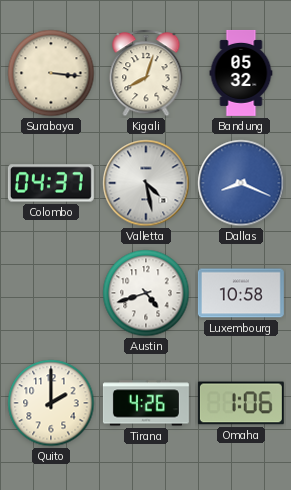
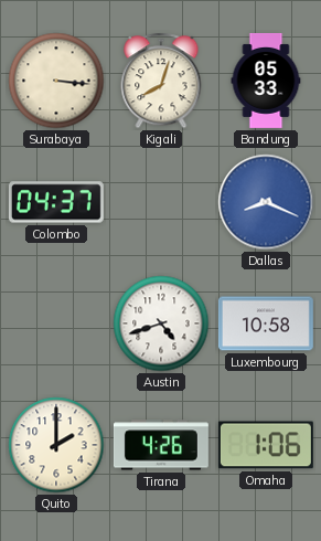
Bandung: 05:32 -> 05:33 (266, 81)
Valletta: 4:28 -> none (146, 183)
